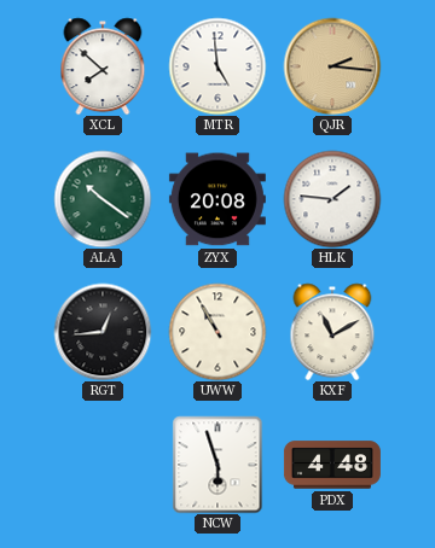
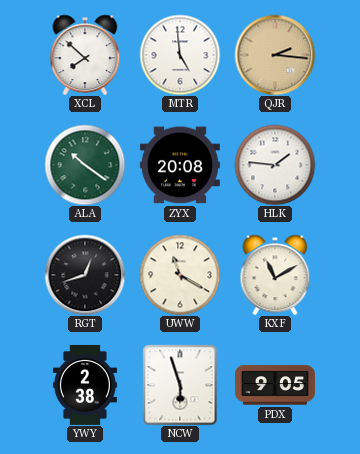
RGT: 12:44 -> 12:42 (85, 275)
UWW: 10:55 -> 11:20 (180, 275)
YWY: none -> 2:38 (85, 385)
PDX: 4:48 -> 9:05 (275, 385)
